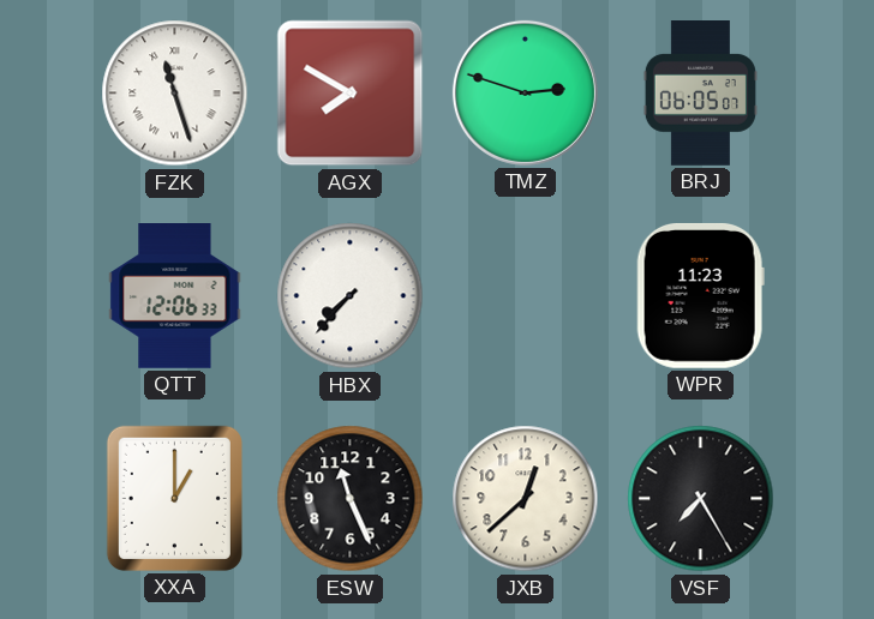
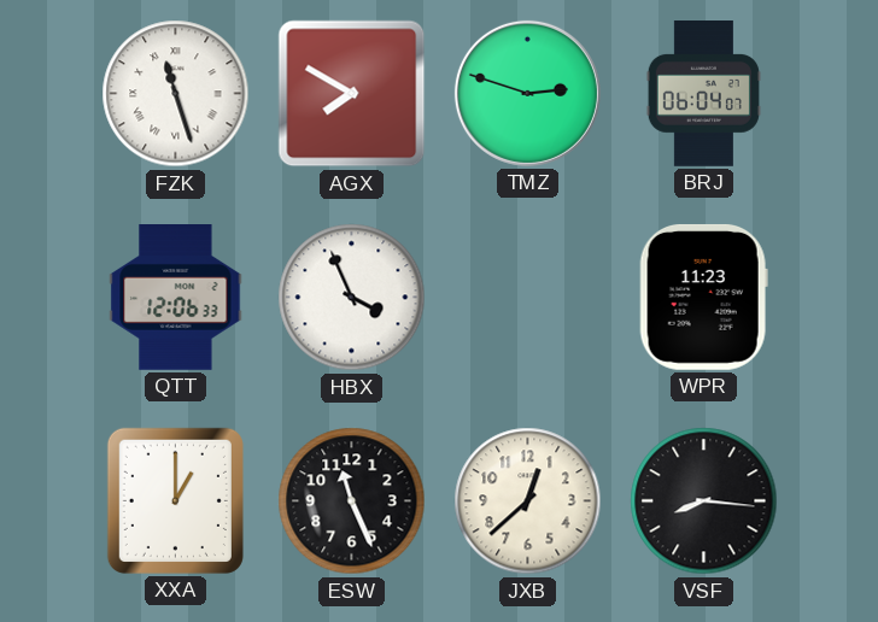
BRJ: 06:05 -> 06:04 (703, 94)
HBX: 7:37 -> 3:56 (352, 298)
VSF: 7:25 -> 8:16 (704, 501)
